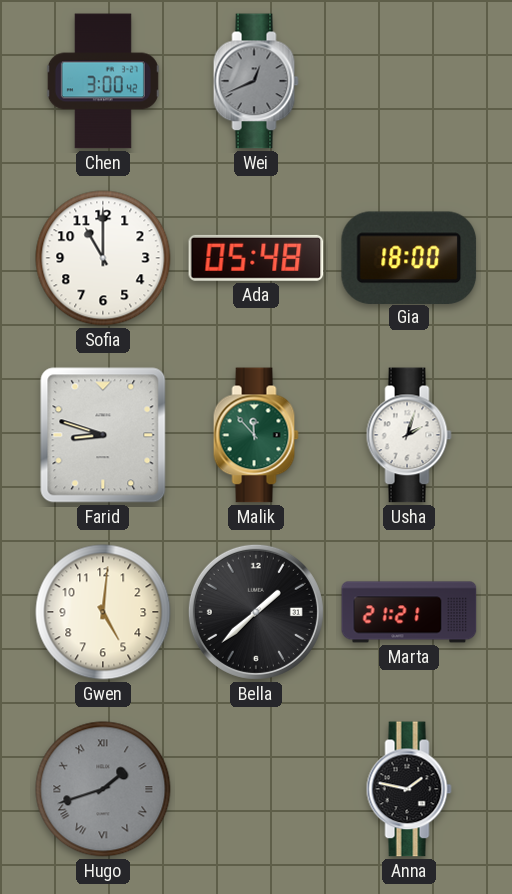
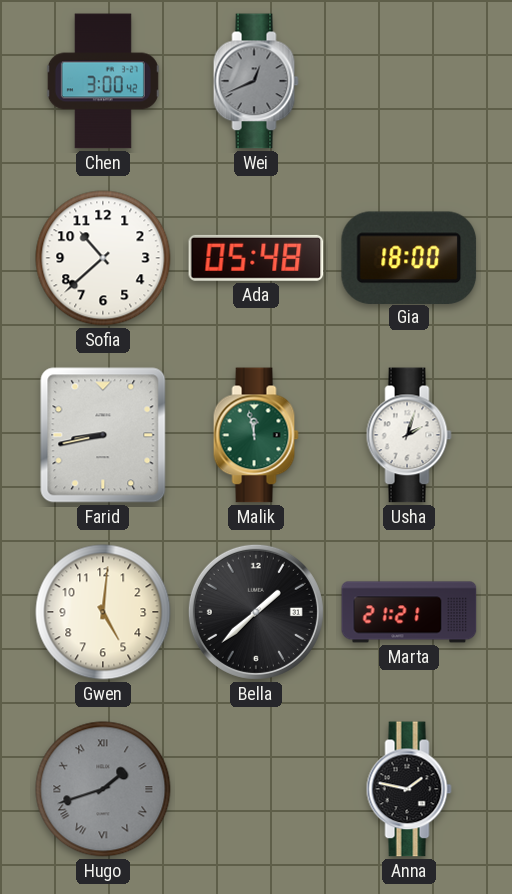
Sofia: 11:00 -> 10:38 (103, 258)
Farid: 8:48 -> 8:43 (103, 435)
Malik: 11:53 -> 11:58 (256, 435)
